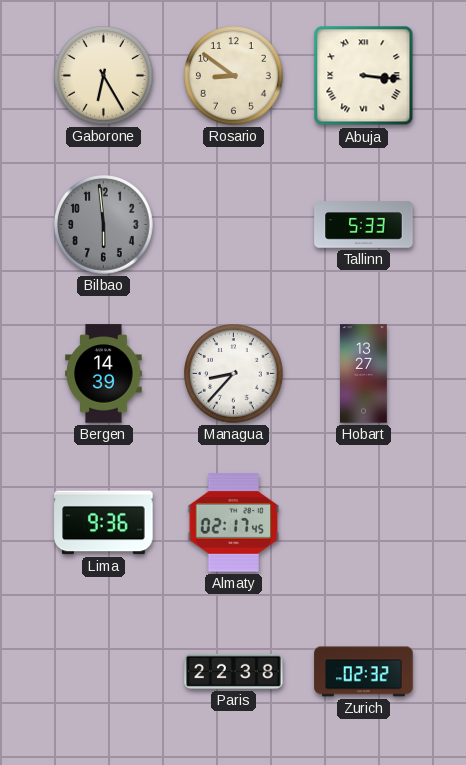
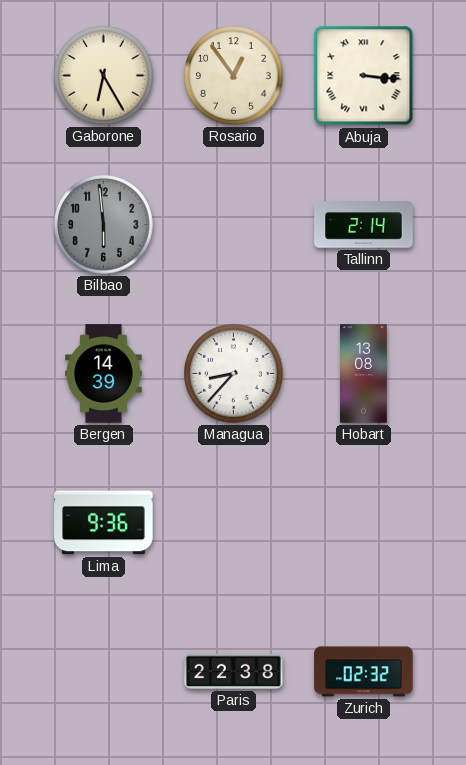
Rosario: 8:51 -> 12:54 (234, 76)
Tallinn: 5:33 -> 2:14 (364, 225)
Hobart: 13:27 -> 13:08 (364, 374)
Almaty: 02:17 -> none (234, 523)
